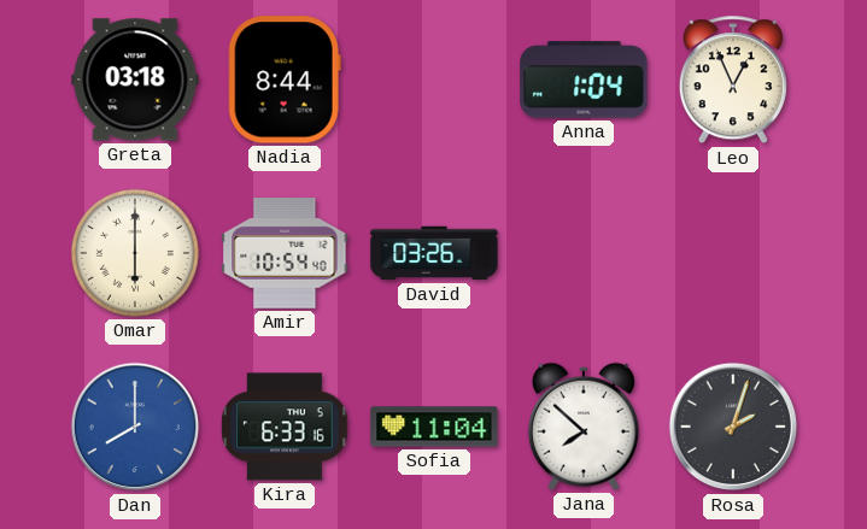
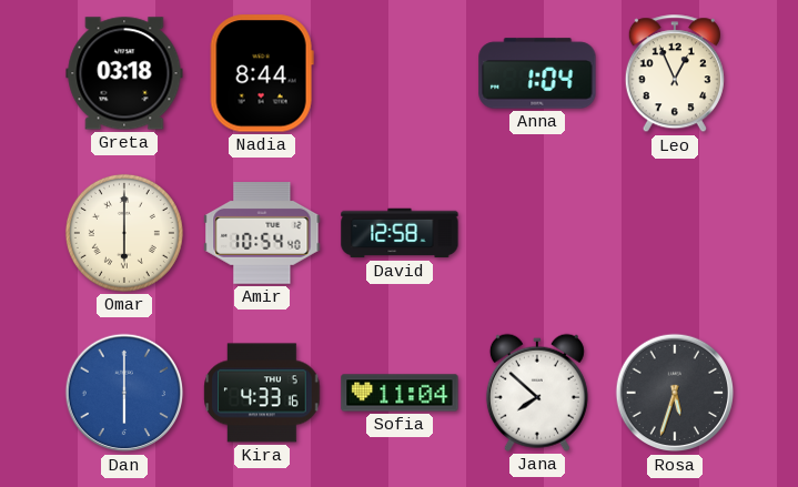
David: 03:26 -> 12:58 (400, 233)
Dan: 8:00 -> 6:00 (124, 393)
Kira: 6:33 -> 4:33 (262, 393)
Rosa: 2:03 -> 5:33 (675, 393)
